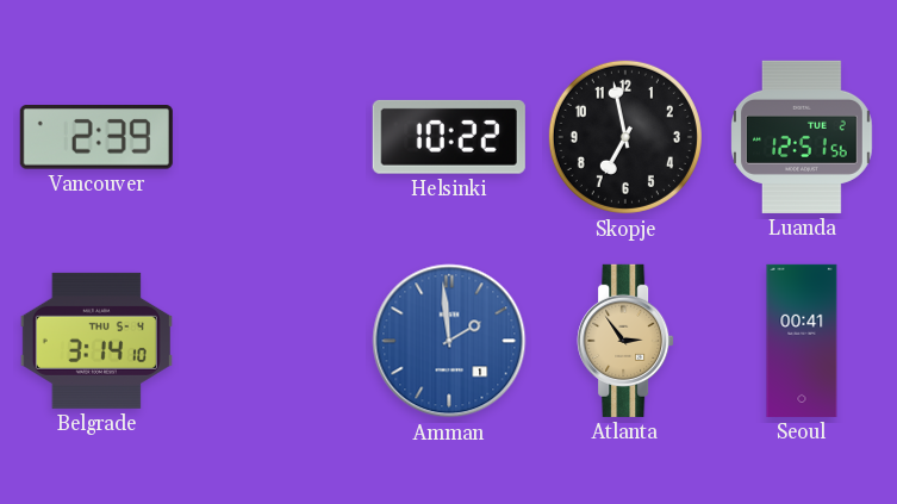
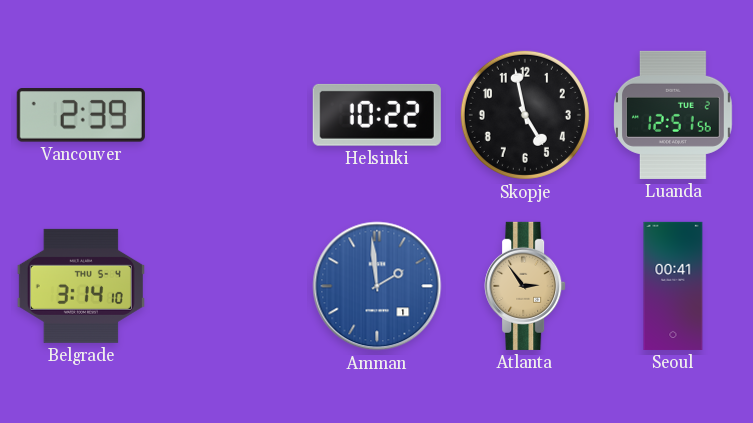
Skopje: 6:58 -> 4:58 (525, 115)
